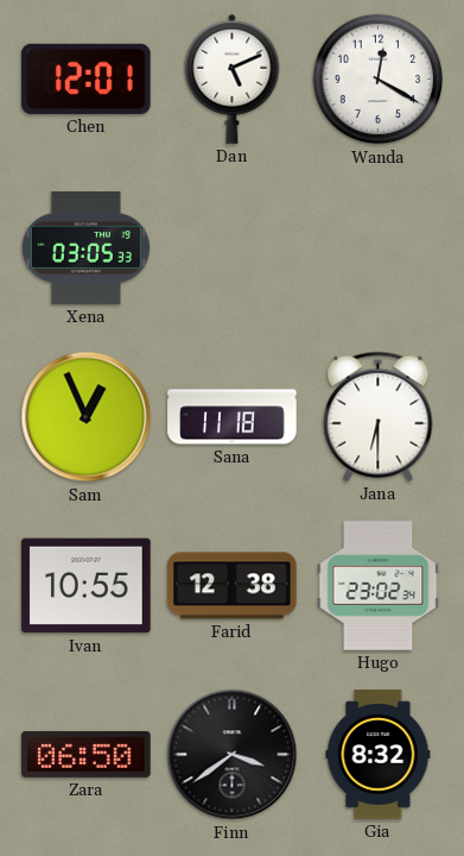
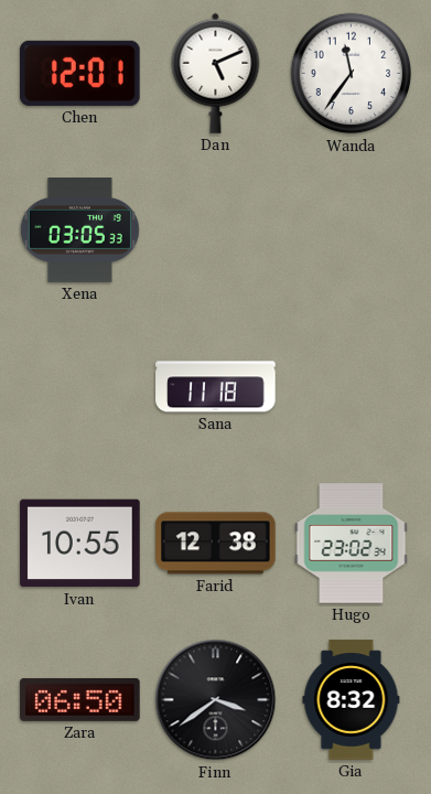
Wanda: 12:20 -> 11:36 (352, 74)
Sam: 12:56 -> none (87, 417)
Jana: 6:30 -> none (379, 416)
